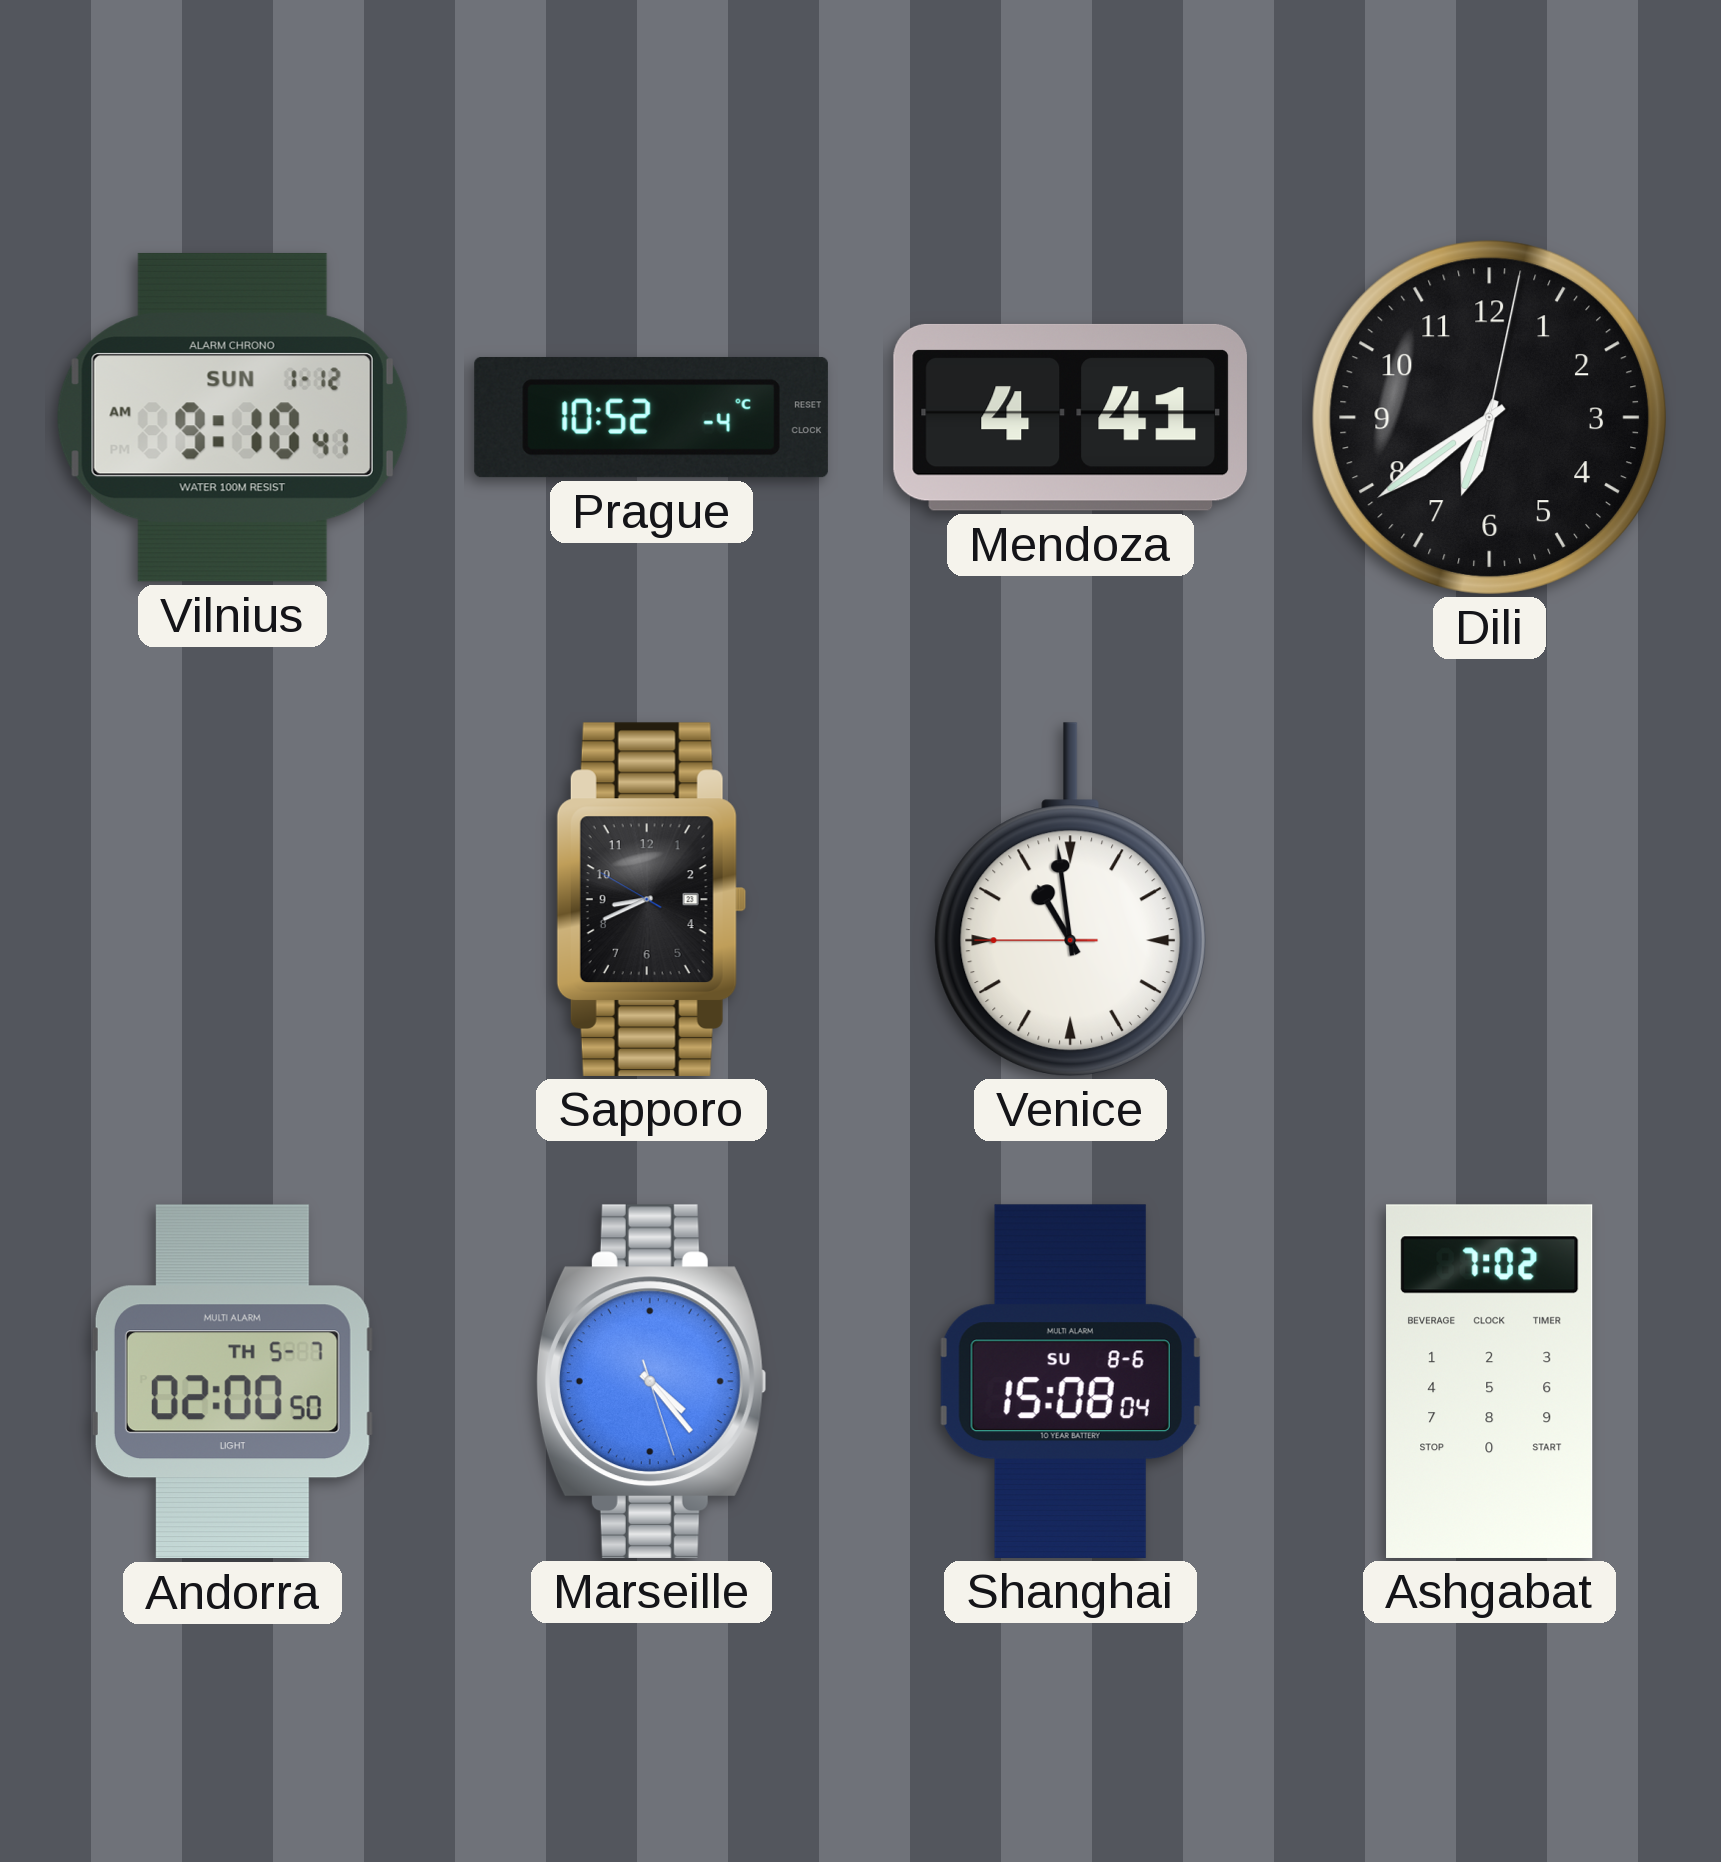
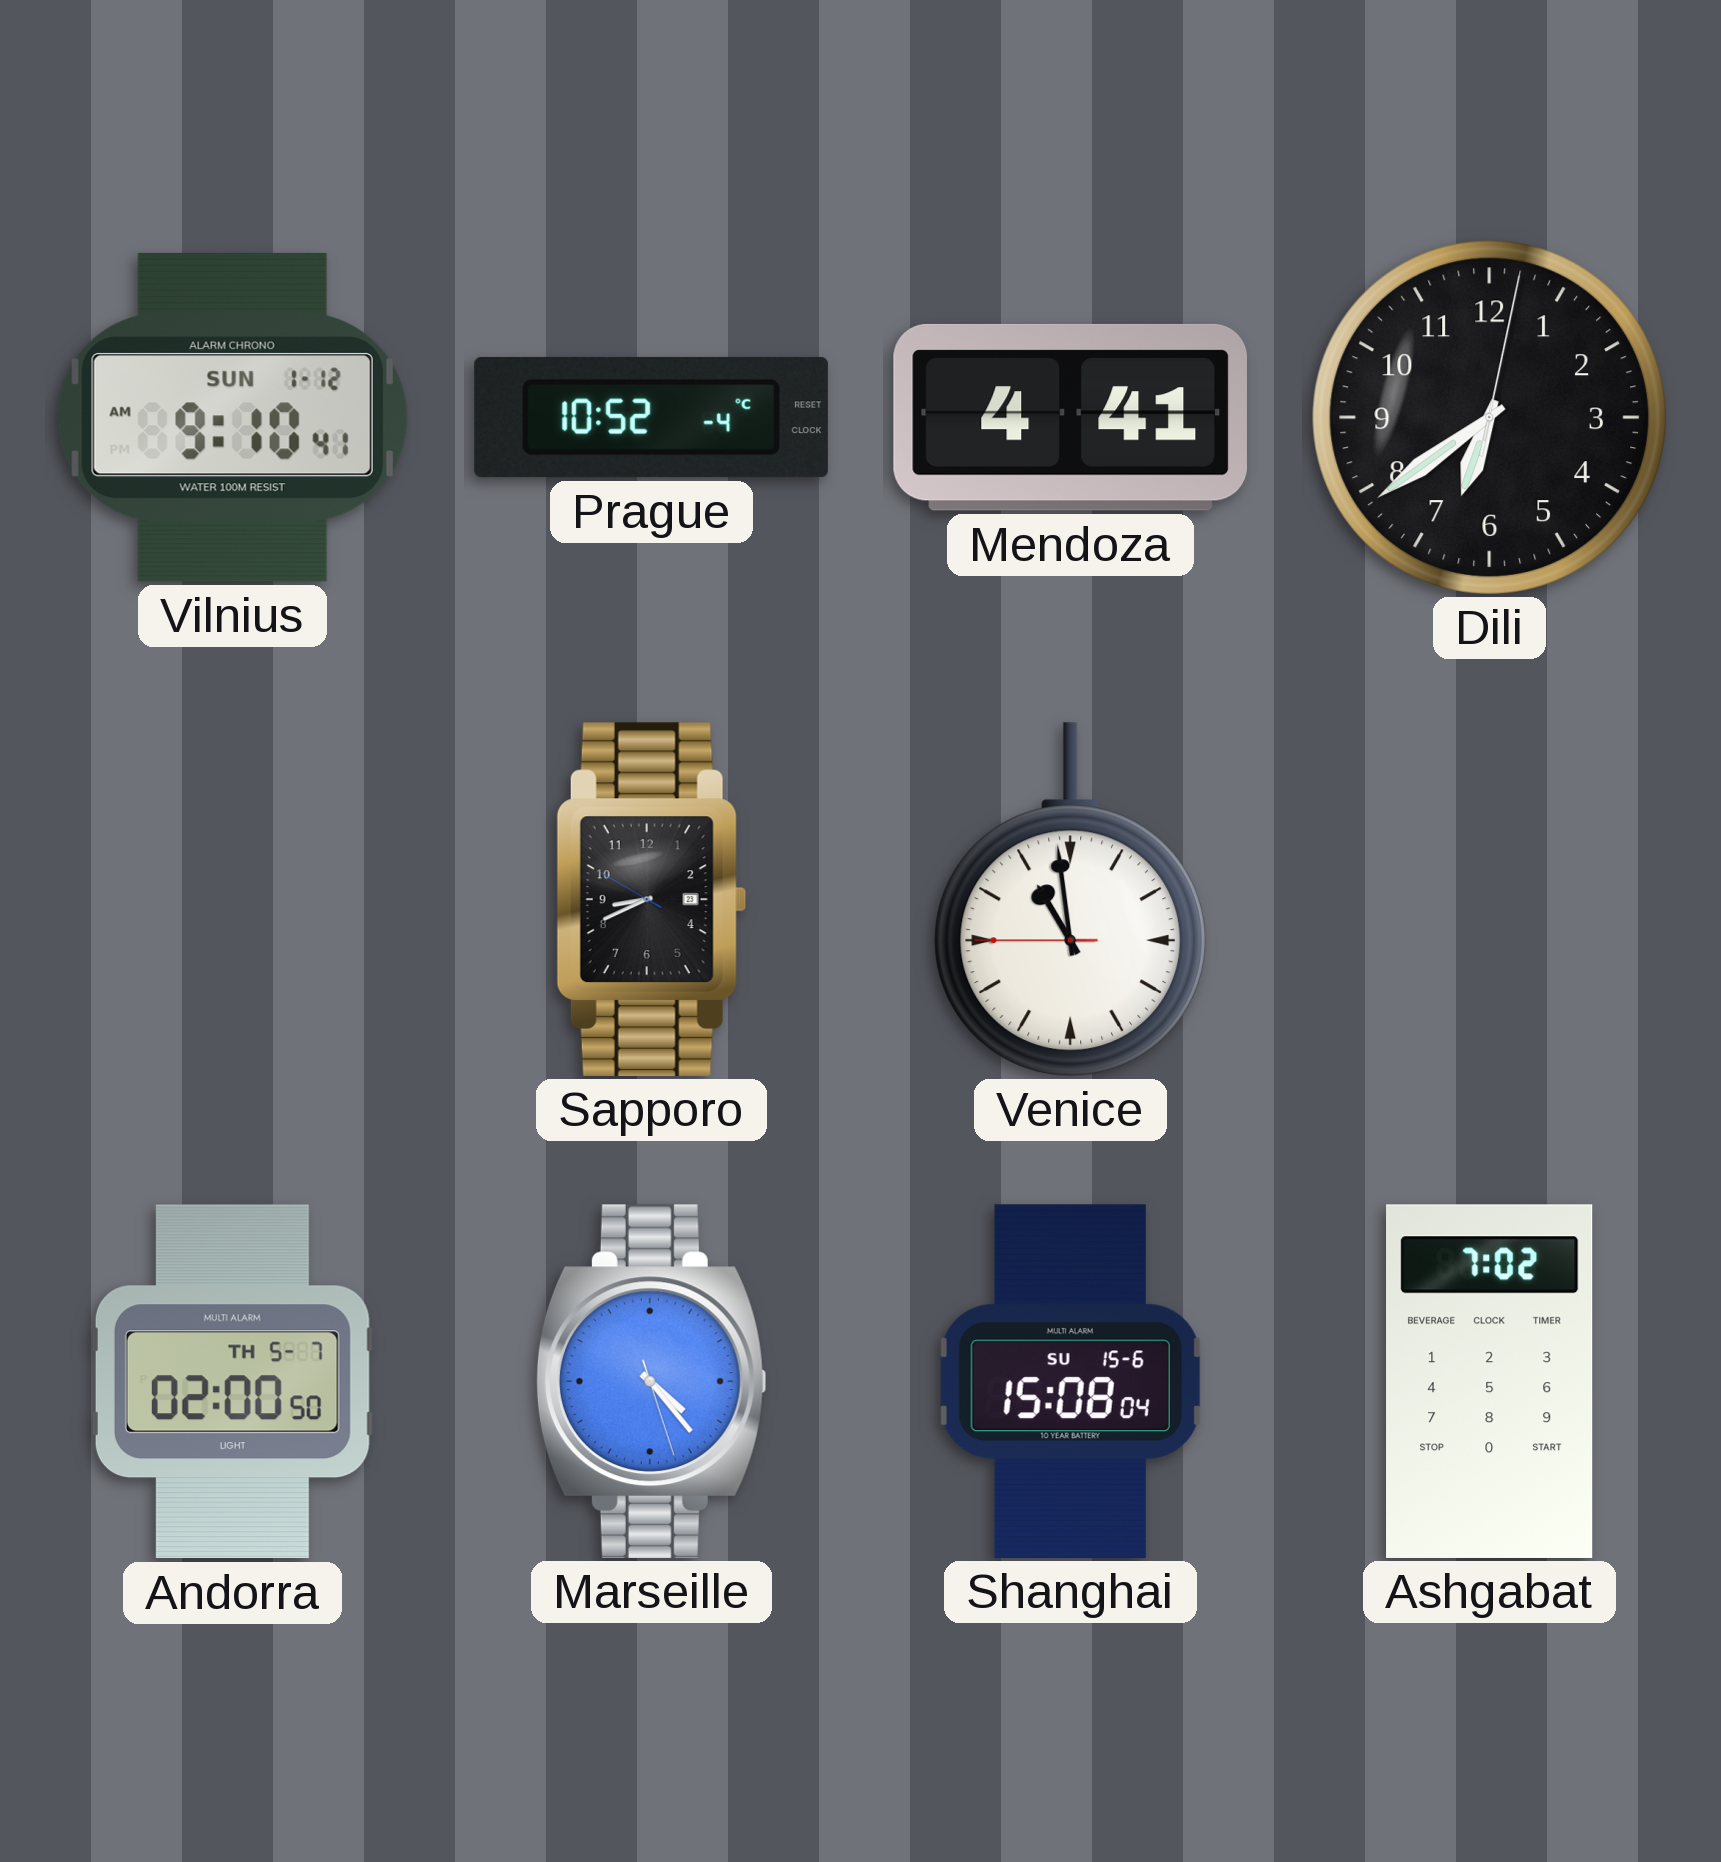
Shanghai date: SU 8-6 -> SU 15-6 (1070, 1381)
